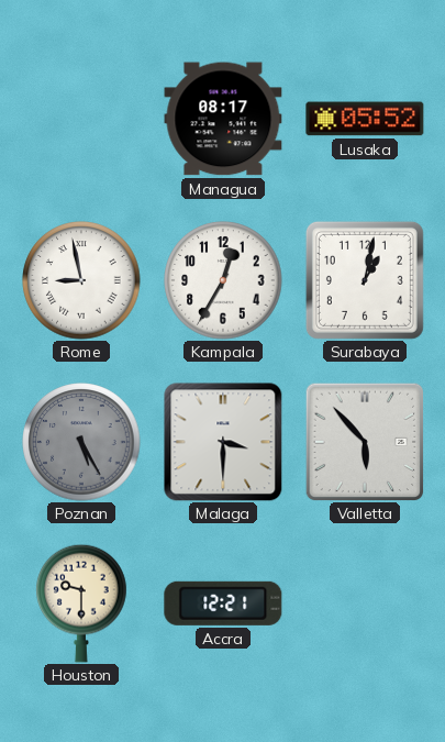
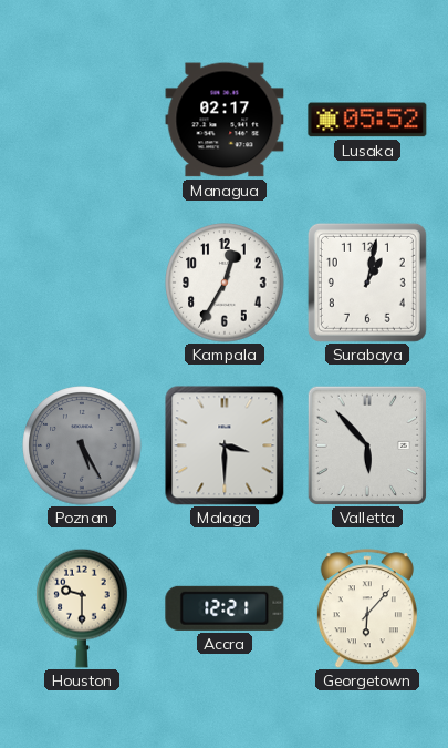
Managua: 08:17 -> 02:17 (225, 120)
Rome: 8:58 -> none (81, 280)
Georgetown: none -> 6:07 (367, 608)
